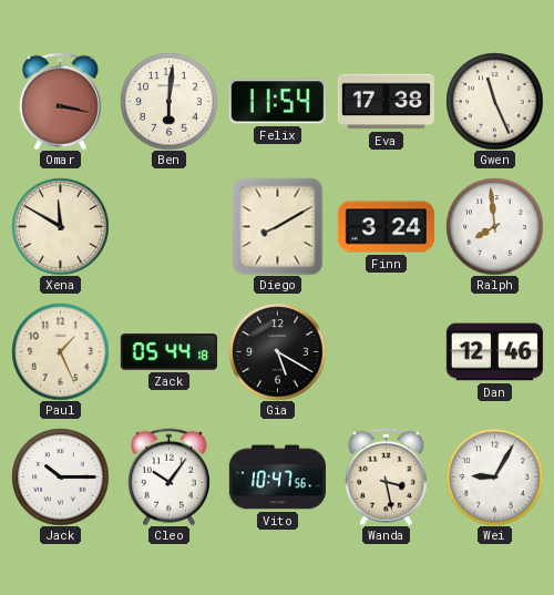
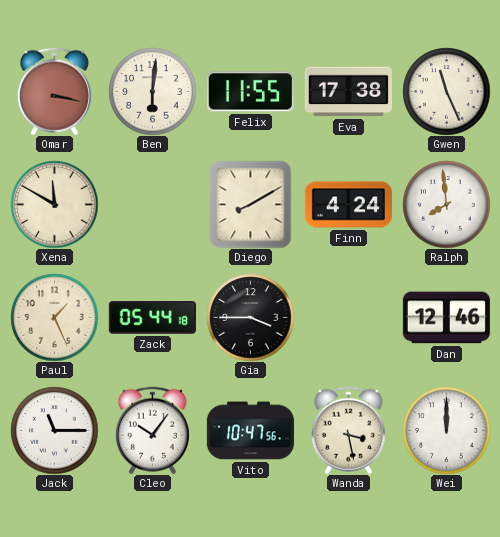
Felix: 11:54 -> 11:55 (250, 92)
Finn: 3:24 -> 4:24 (348, 205)
Gia: 5:20 -> 3:45 (250, 317)
Jack: 10:15 -> 11:15 (54, 430)
Wei: 9:05 -> 12:00 (446, 430)
